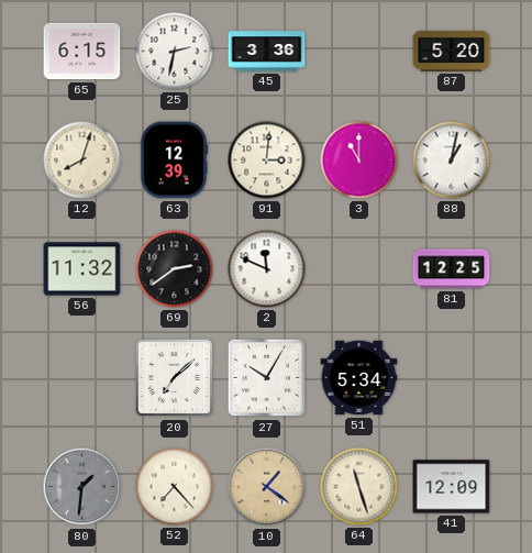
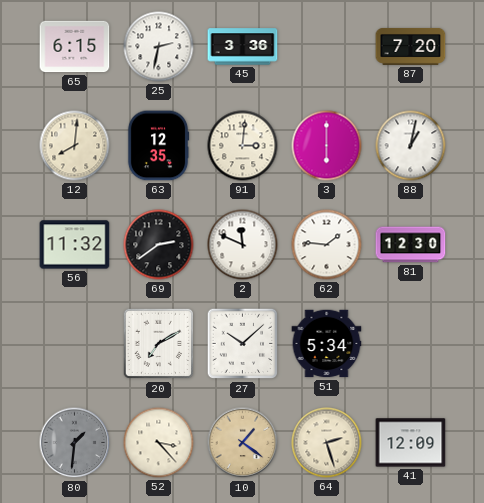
87: 5:20 -> 7:20 (411, 46)
12: 8:03 -> 8:01 (75, 146)
63: 12:39 -> 12:35 (158, 146)
3: 11:00 -> 6:00 (327, 146)
62: none -> 1:46 (327, 245)
81: 12:25 -> 12:30 (411, 245)
20: 7:08 -> 7:10 (159, 344)
27: 10:05 -> 10:08 (243, 344)
52: 7:23 -> 3:23 (159, 443)
64: 11:27 -> 2:27 (327, 443)
